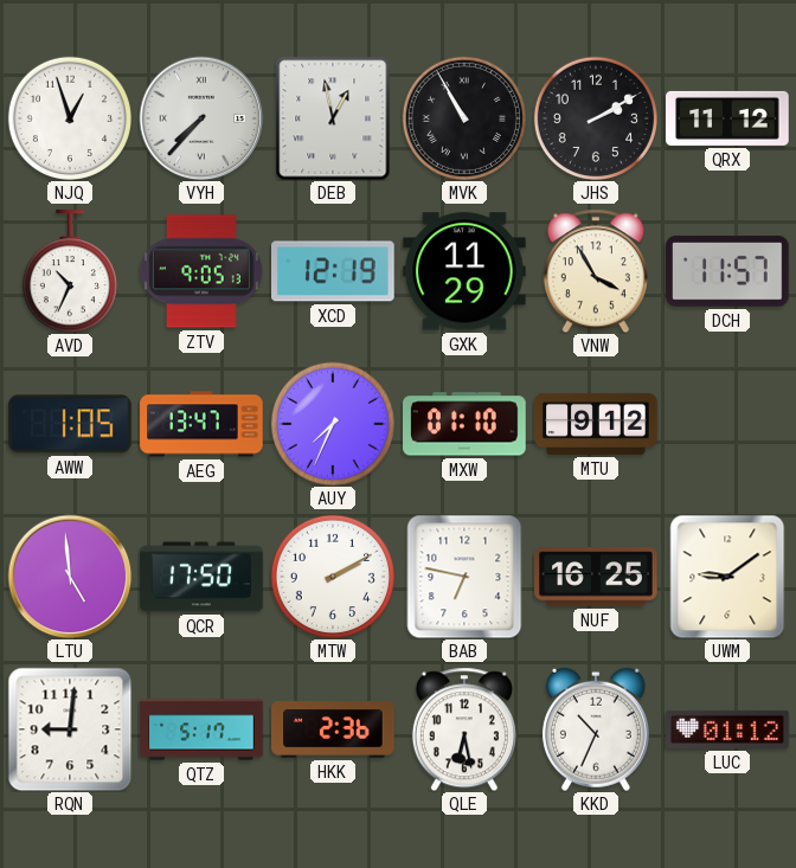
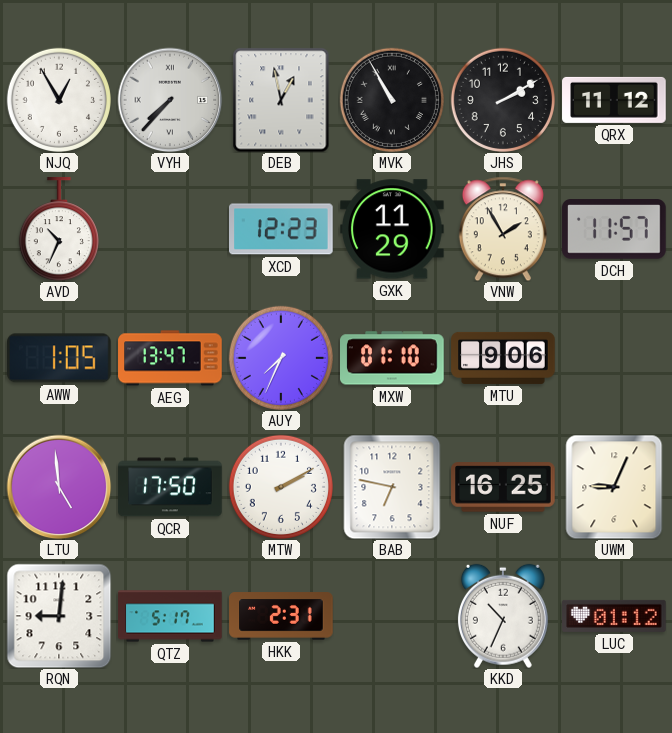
NJQ: 12:57 -> 12:55 (59, 100)
ZTV: 9:05 -> none (201, 271)
XCD: 12:19 -> 12:23 (282, 229)
VNW: 3:55 -> 1:55 (503, 229)
MTU: 9:12 -> 9:06 (503, 358)
UWM: 9:09 -> 9:04 (614, 487)
HKK: 2:36 -> 2:31 (281, 616)
QLE: 6:28 -> none (464, 729)
